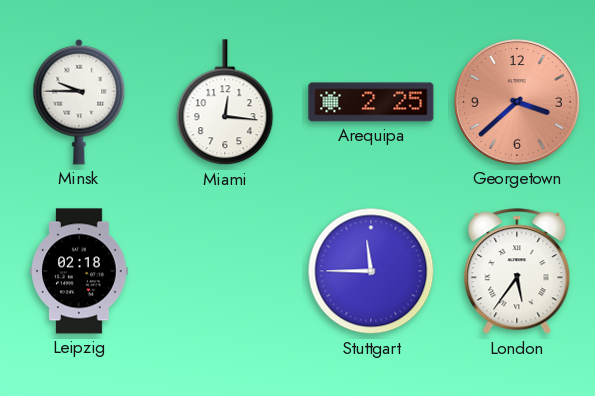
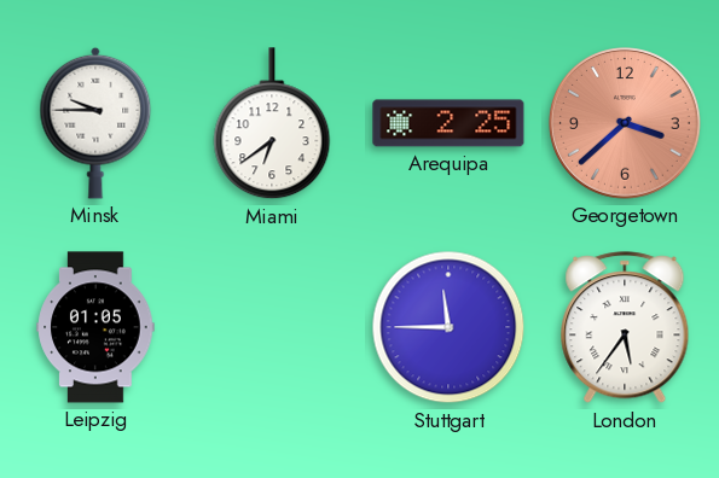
Miami: 12:16 -> 6:39 (272, 124)
Leipzig: 02:18 -> 01:05 (95, 327)
